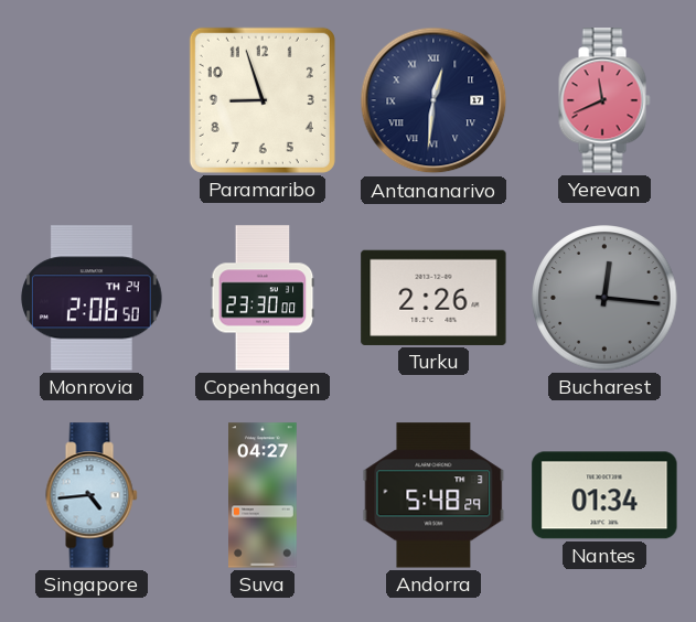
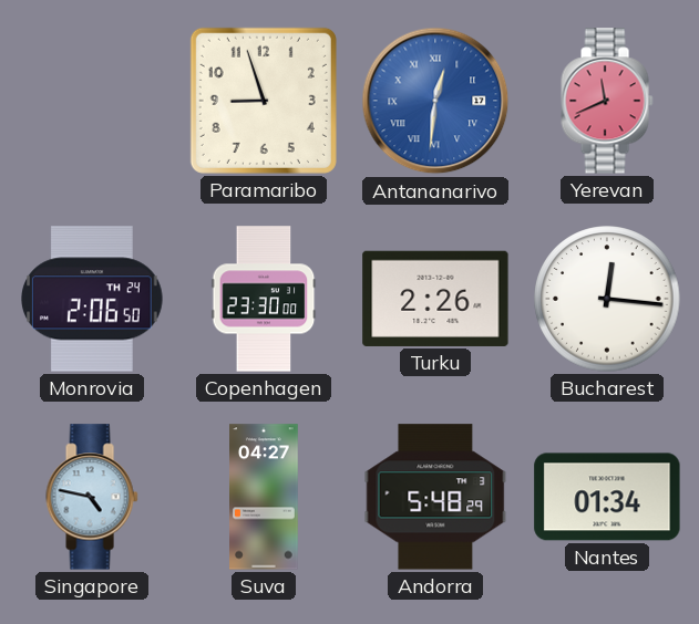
Antananarivo dial: navy -> blue (435, 101)
Bucharest dial: grey -> white (607, 299)
Singapore: 4:44 -> 4:47 (92, 497)
